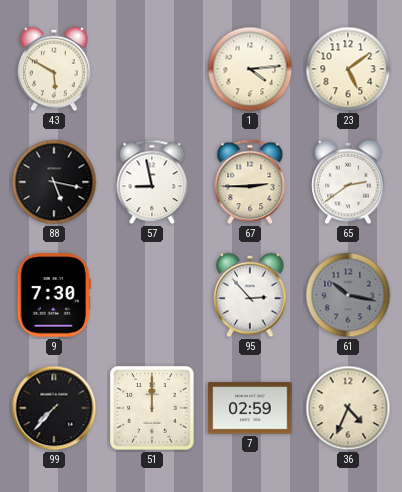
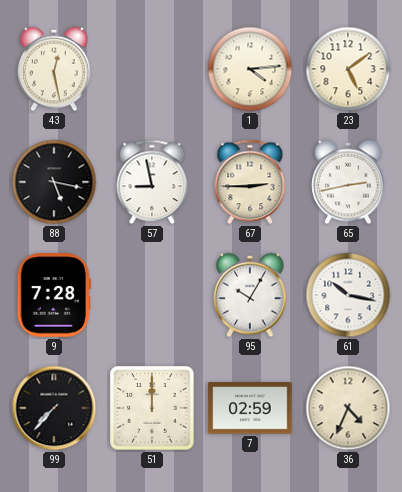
43: 5:50 -> 12:28 (54, 69)
65: 2:39 -> 2:43 (348, 182)
9: 7:30 -> 7:28 (54, 295)
95: 2:53 -> 10:05 (250, 295)
61 dial: grey -> white (348, 295)
